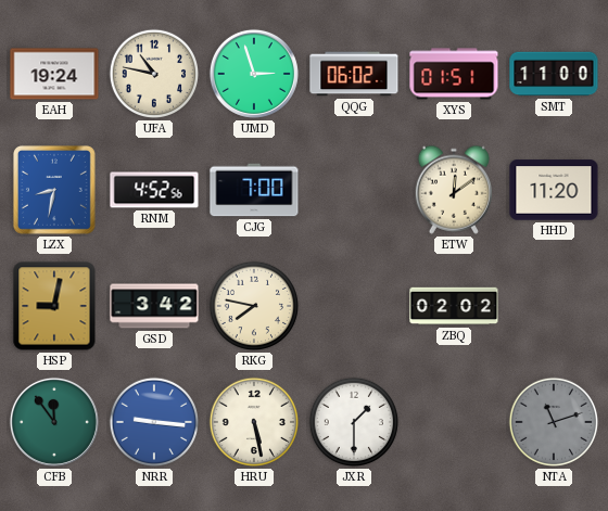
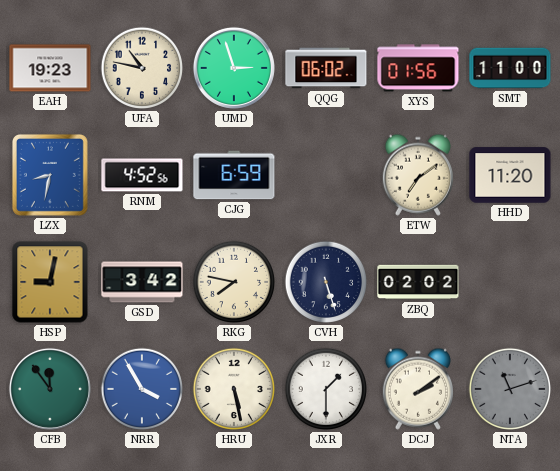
EAH: 19:24 -> 19:23 (50, 68)
XYS: 01:51 -> 01:56 (418, 68)
CJG: 7:00 -> 6:59 (234, 175)
ETW: 12:09 -> 7:09 (417, 175)
CVH: none -> 5:27 (326, 282)
NRR: 9:16 -> 3:55 (142, 389)
DCJ: none -> 2:09 (417, 389)
